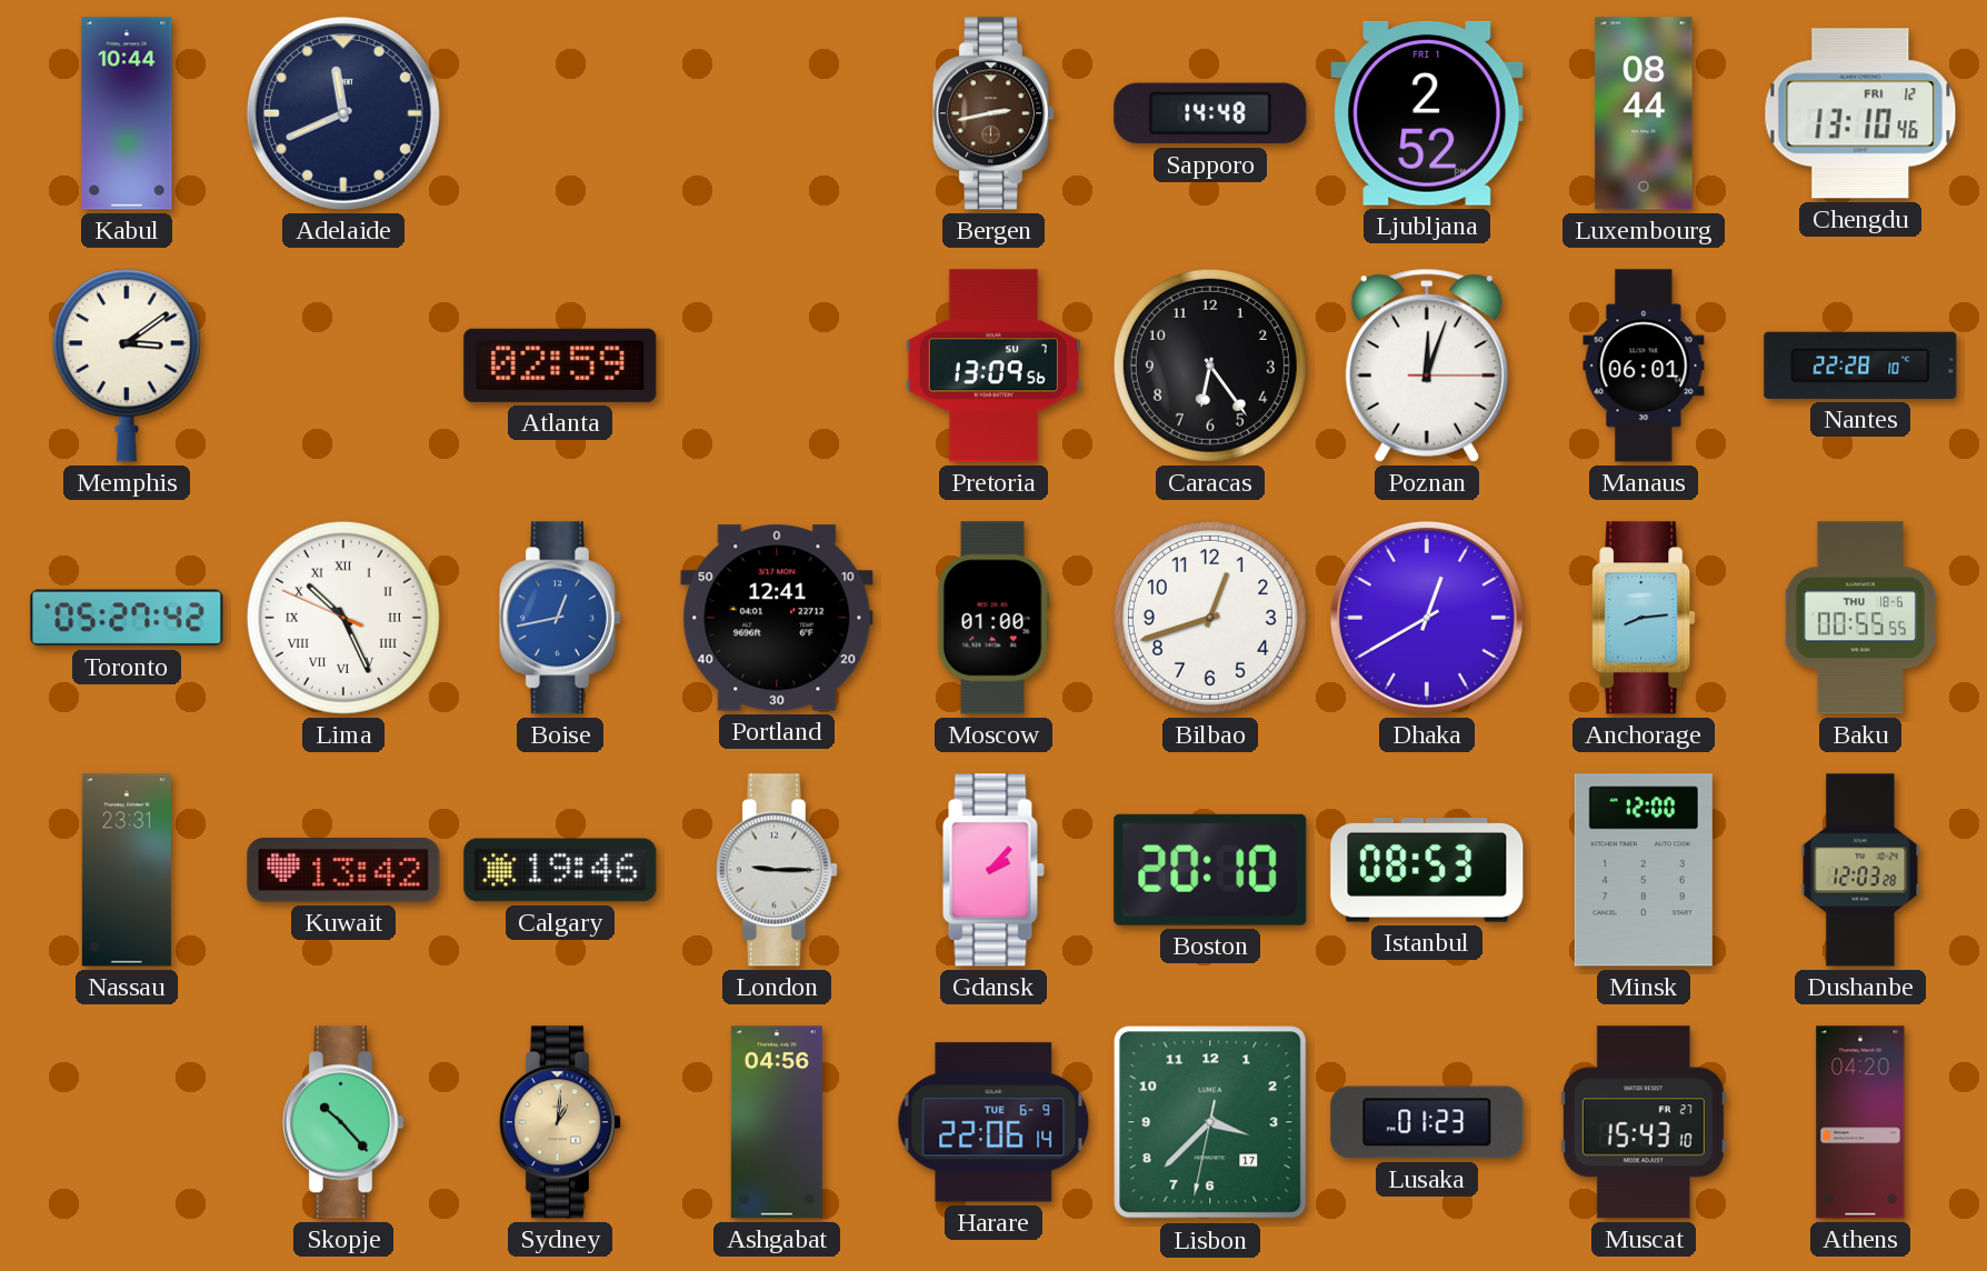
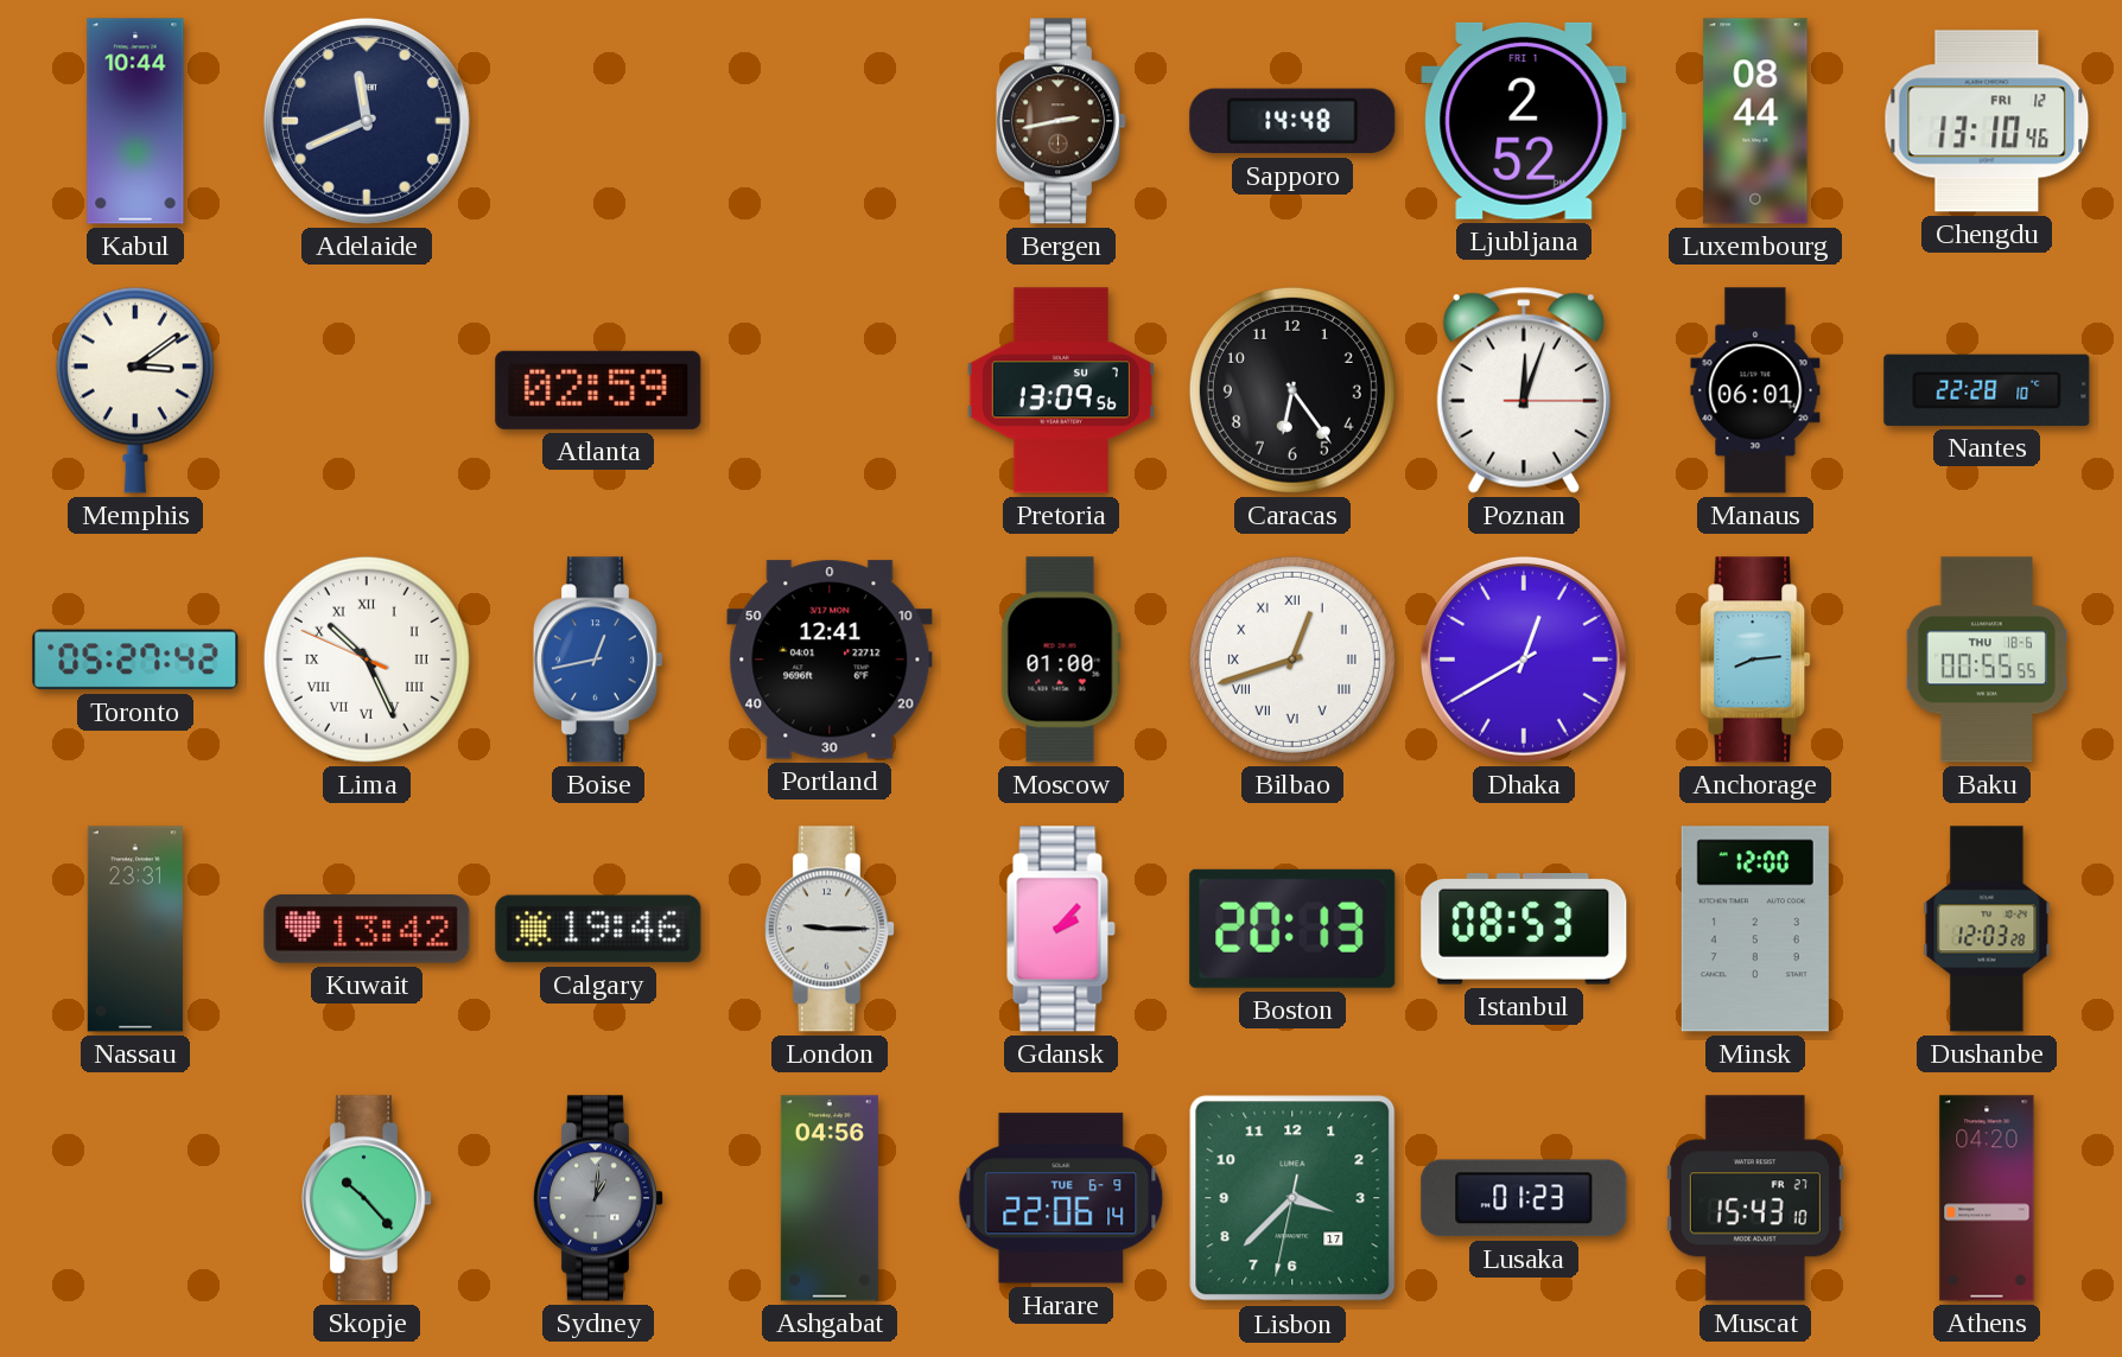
Bilbao numerals: Arabic -> Roman (1292, 660)
Boston: 20:10 -> 20:13 (1292, 929)
Sydney dial: champagne -> grey (597, 1198)
